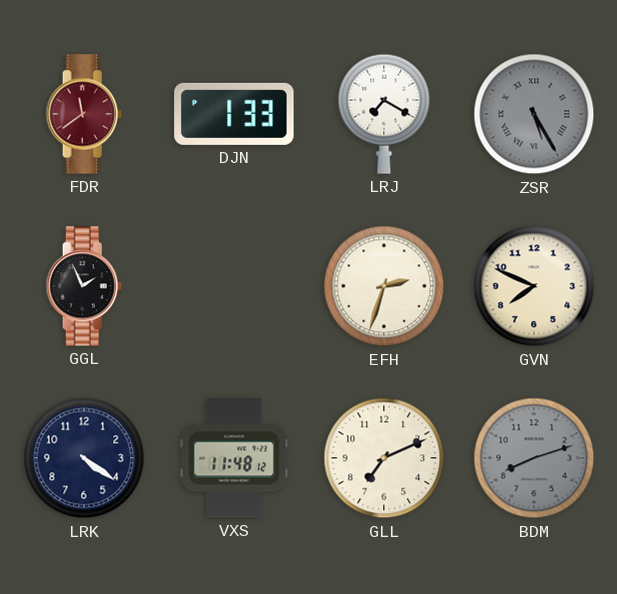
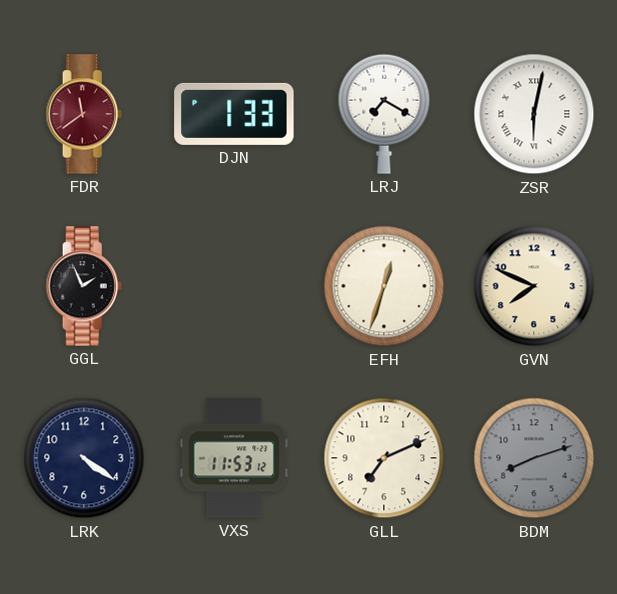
ZSR: 5:25 -> 6:02 (534, 114)
ZSR dial: grey -> white (534, 114)
EFH: 2:33 -> 12:33 (384, 286)
VXS: 11:48 -> 11:53 (234, 458)
